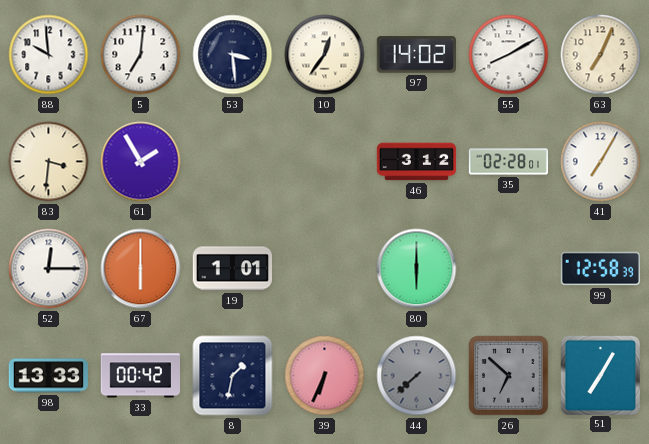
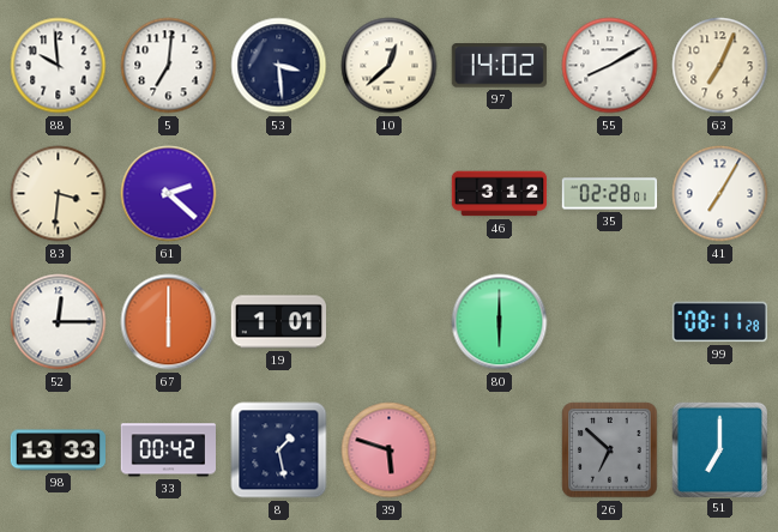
10: 12:36 -> 12:38 (390, 66)
61: 1:55 -> 2:22 (169, 194)
99: 12:58 -> 08:11 (720, 322)
8: 1:32 -> 1:28 (279, 451)
39: 6:34 -> 5:48 (390, 451)
44: 7:38 -> none (417, 376)
51: 7:05 -> 7:00 (719, 449)
